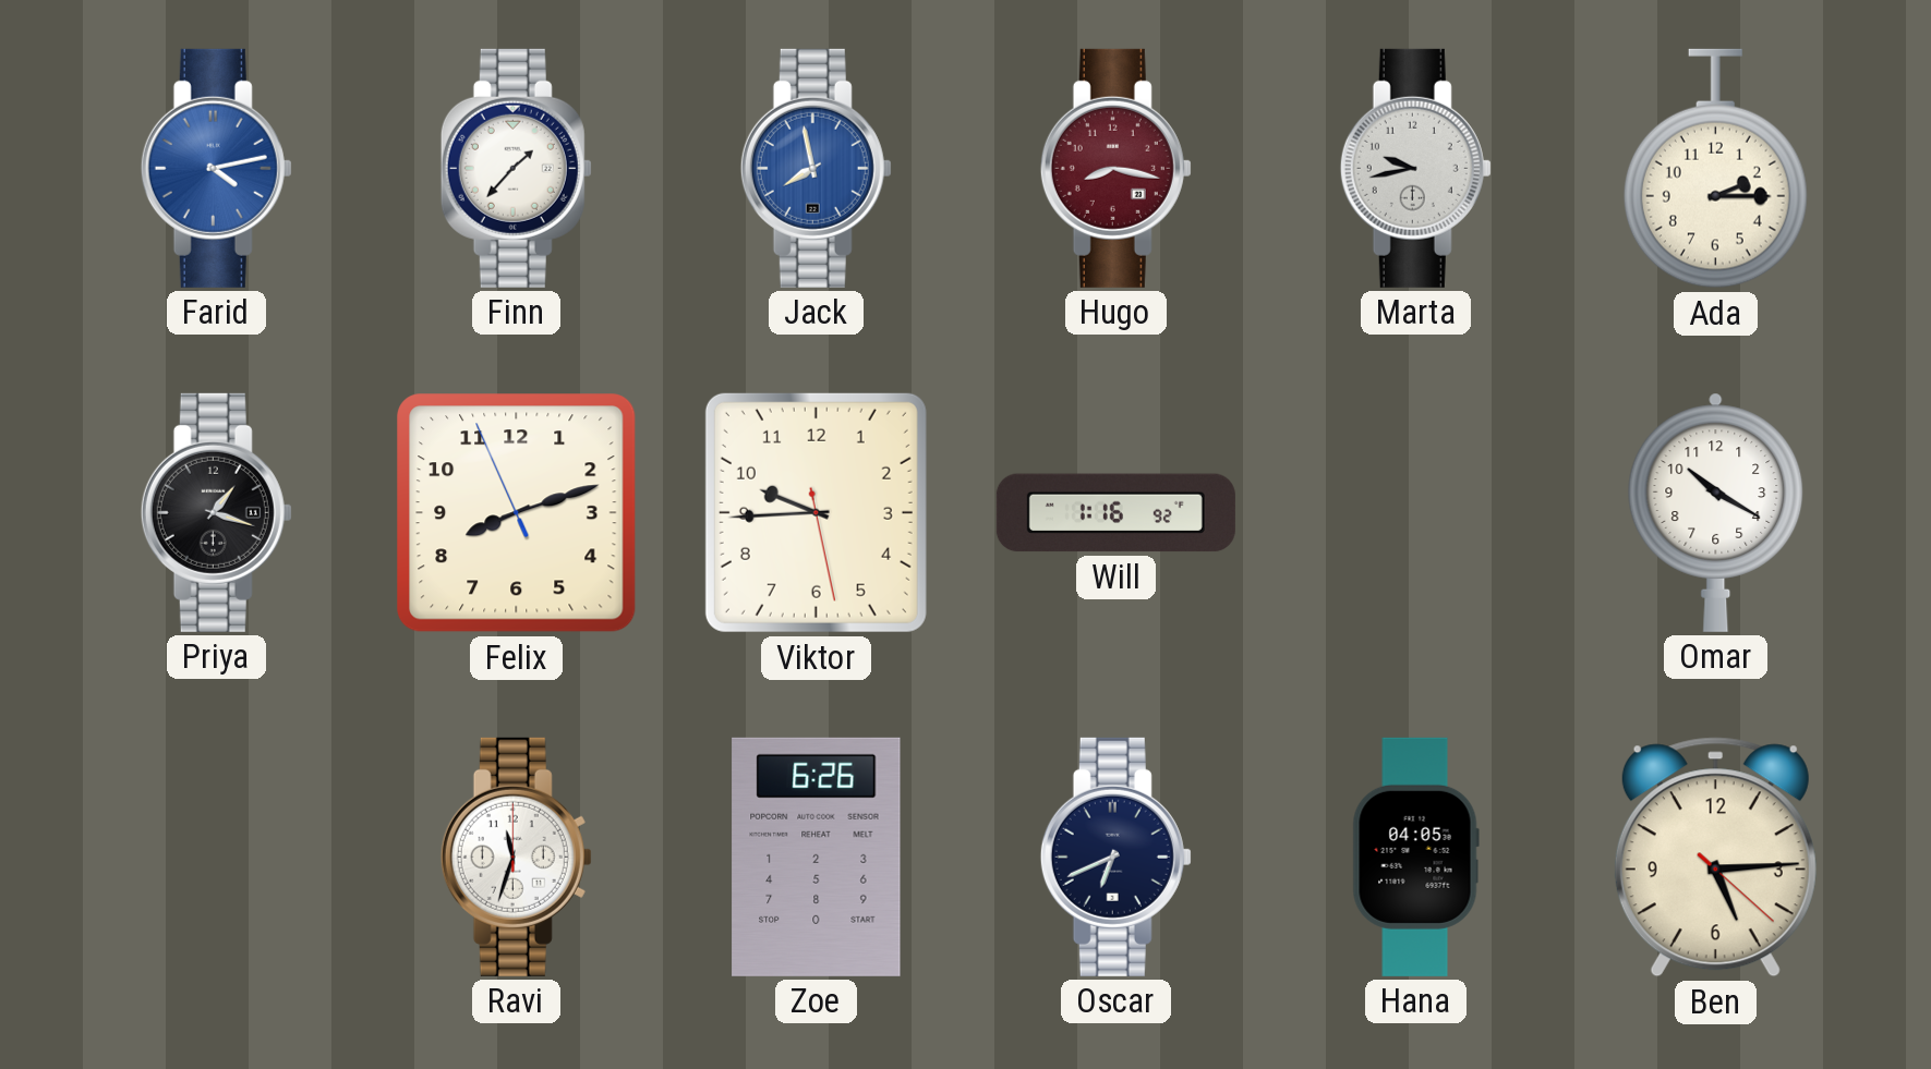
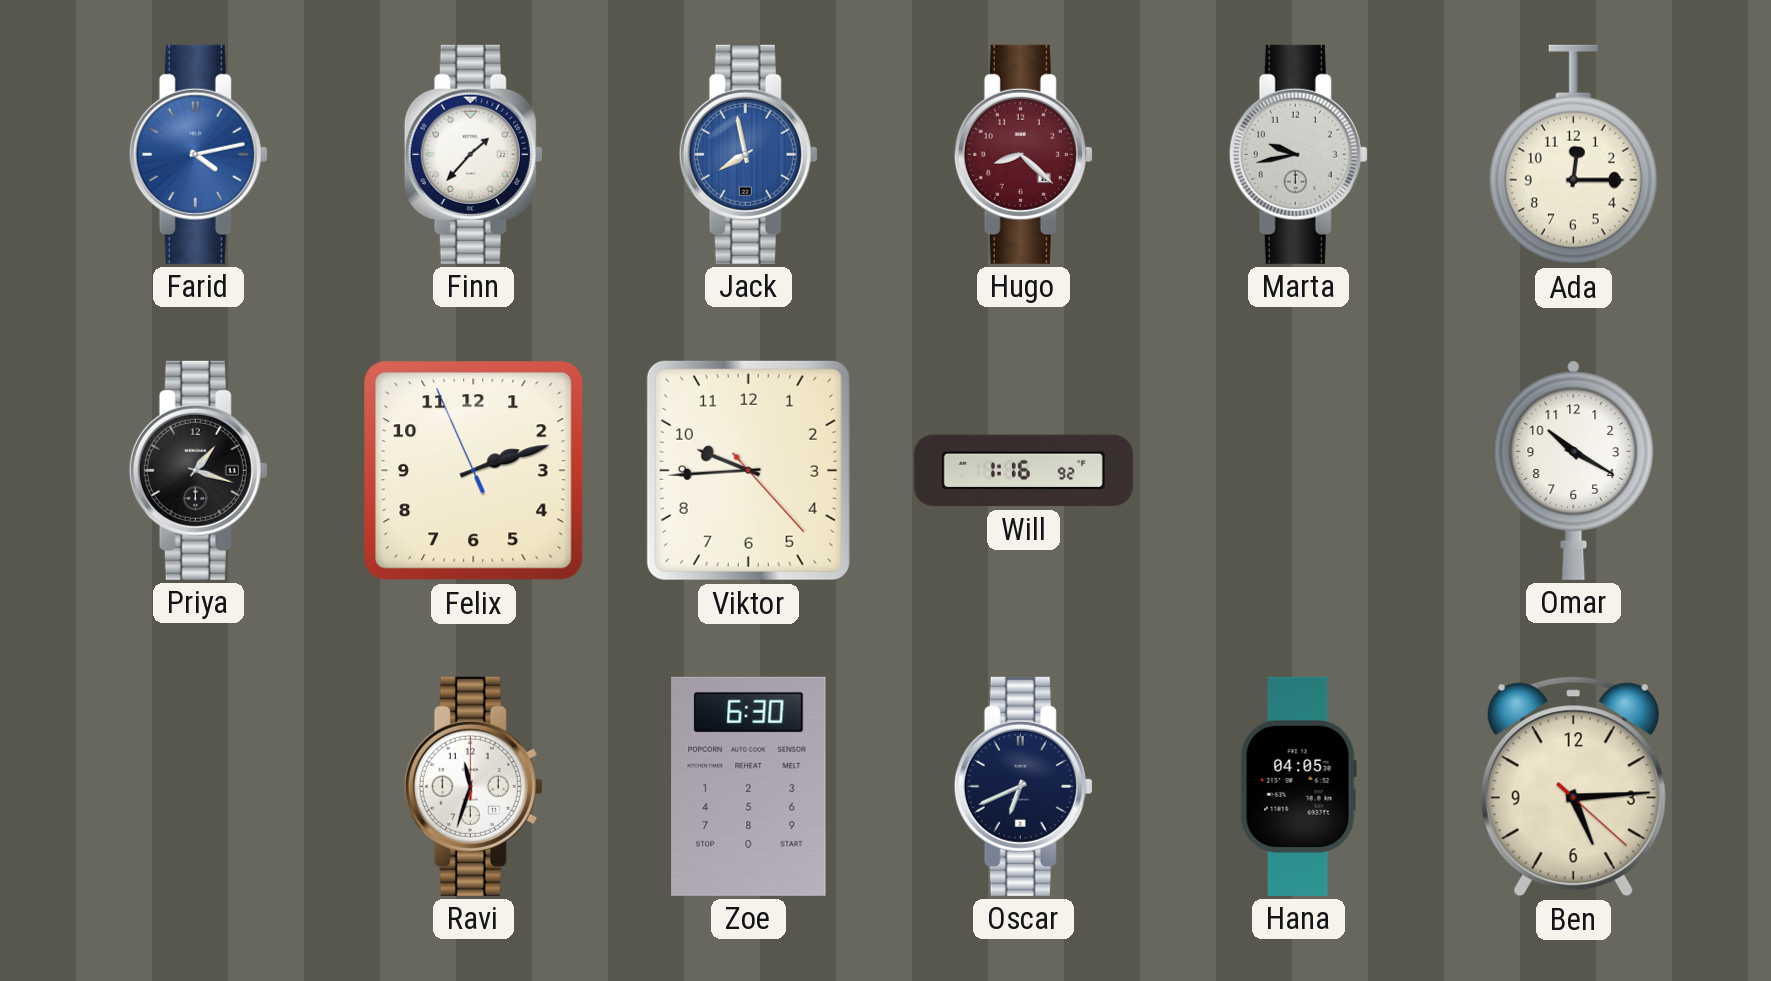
Hugo: 8:17 -> 8:22 (1023, 154)
Ada: 2:15 -> 12:15 (1573, 155)
Felix: 8:11 -> 2:11 (474, 471)
Viktor: 9:44:28 -> 9:44:23 (748, 470)
Zoe: 6:26 -> 6:30 (749, 786)
